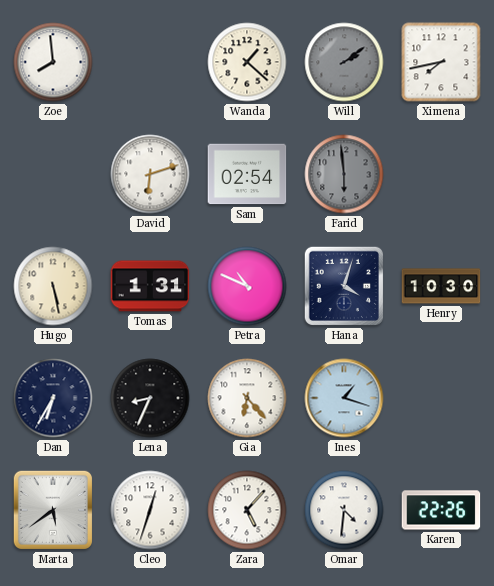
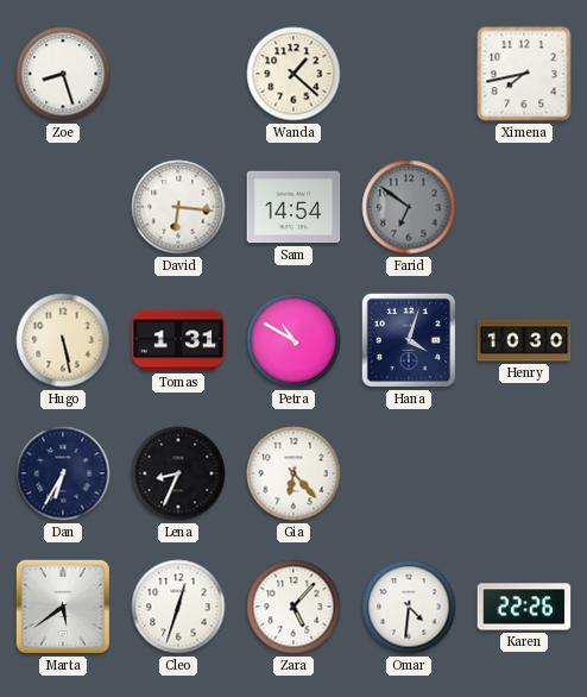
Zoe: 7:59 -> 8:27 (63, 74)
Will: 2:09 -> none (344, 62)
David: 6:12 -> 6:16 (178, 207)
Sam: 02:54 -> 14:54 (293, 207)
Farid: 5:59 -> 6:51 (409, 207)
Petra: 10:49 -> 10:50 (293, 340)
Ines: 1:18 -> none (344, 398)
